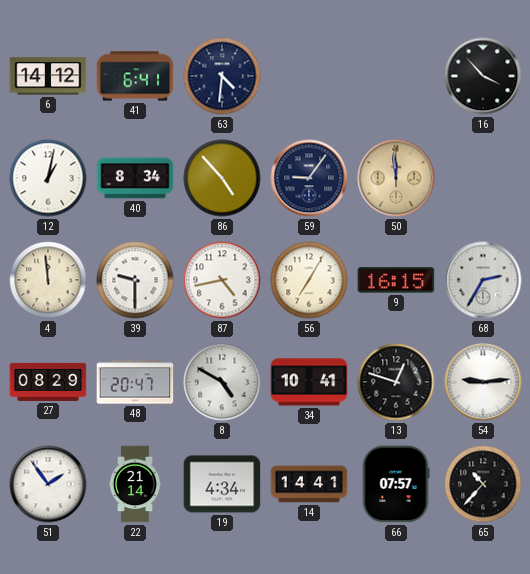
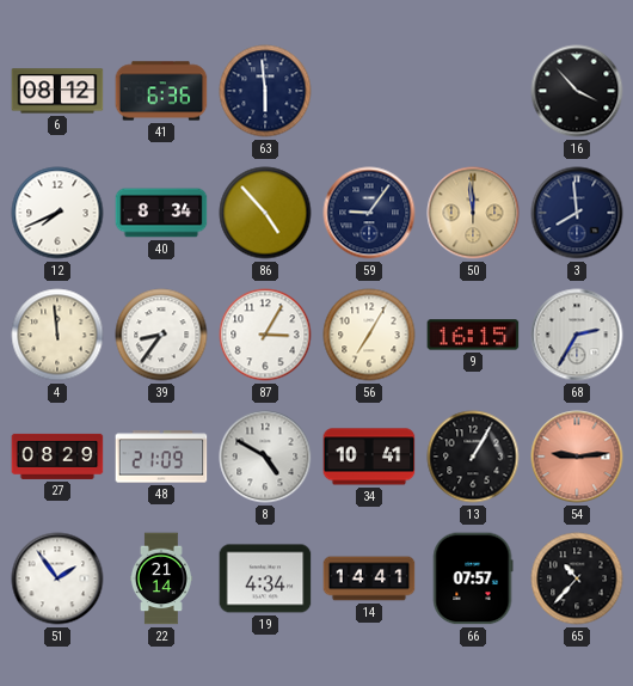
6: 14:12 -> 08:12 (57, 91)
41: 6:41 -> 6:36 (161, 91)
63: 4:31 -> 5:59 (265, 91)
12: 1:02 -> 7:41 (57, 213)
3: none -> 7:59 (577, 213)
39: 9:30 -> 8:36 (161, 335)
87: 4:43 -> 3:05 (265, 335)
48: 20:47 -> 21:09 (161, 457)
13: 12:48 -> 1:05 (473, 457)
54 dial: white -> salmon (577, 457)
